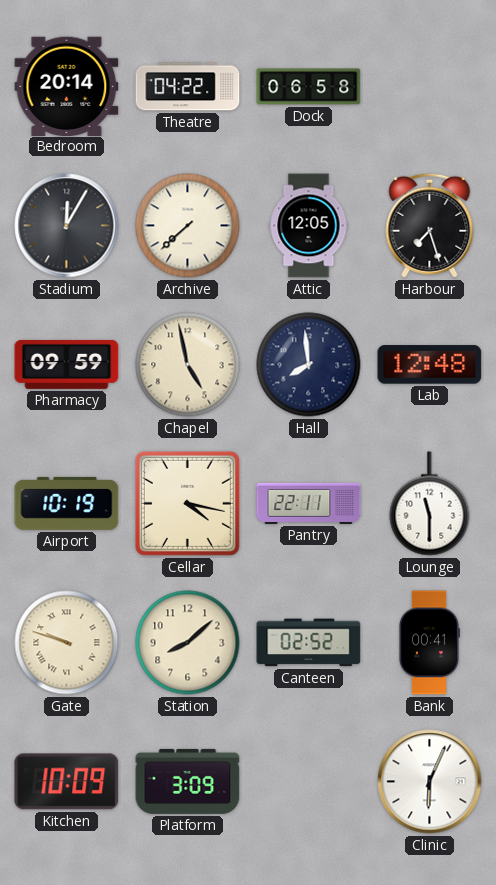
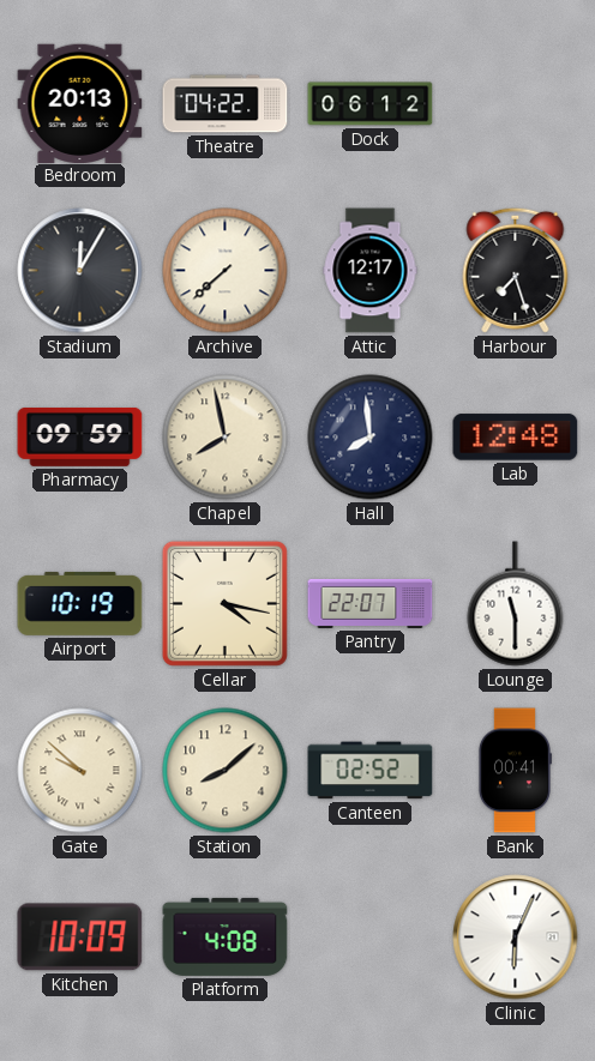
Bedroom: 20:14 -> 20:13 (80, 103)
Dock: 06:58 -> 06:12 (371, 104)
Attic: 12:05 -> 12:17 (371, 271)
Chapel: 4:58 -> 7:58 (226, 438)
Pantry: 22:11 -> 22:07 (371, 603)
Gate: 9:48 -> 9:52 (80, 771)
Platform: 3:09 -> 4:08 (226, 936)
